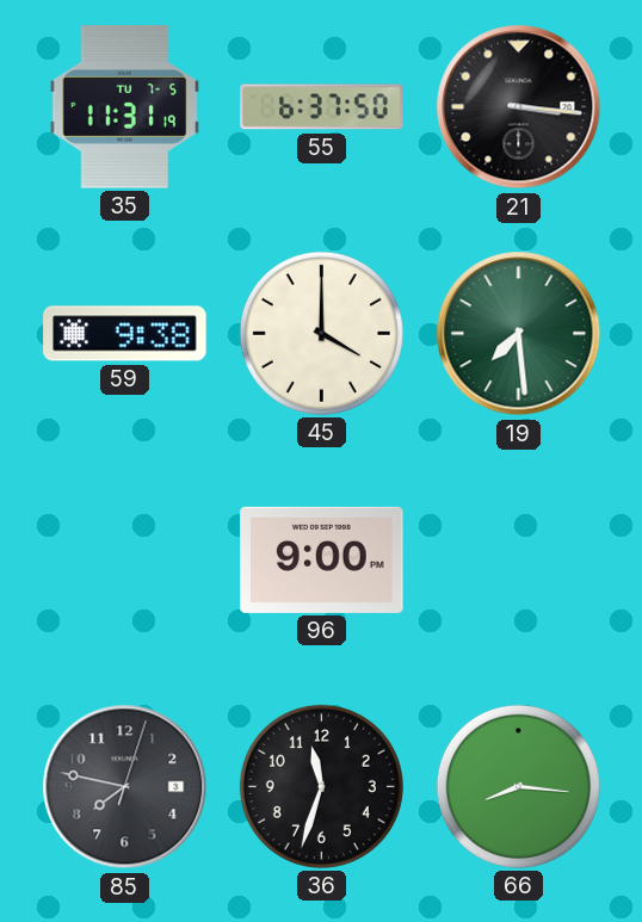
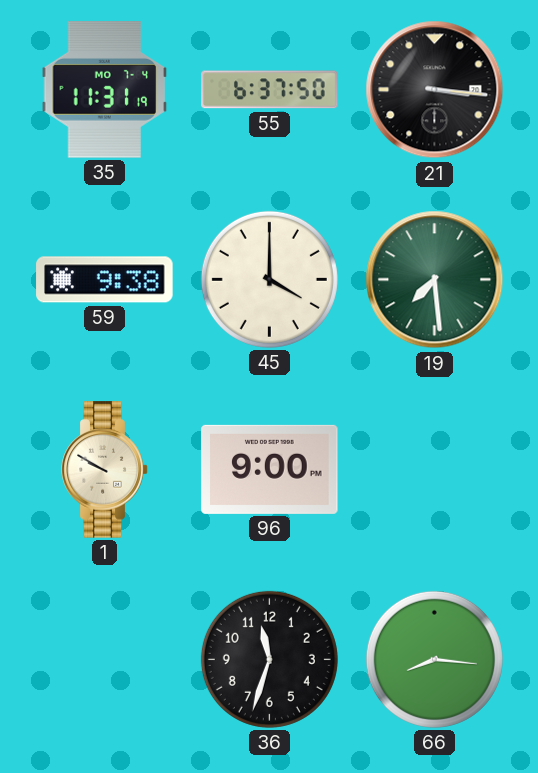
35 date: TU 7-5 -> MO 7-4 (105, 90)
1: none -> 9:50 (105, 470)
85: 7:47 -> none (125, 787)
